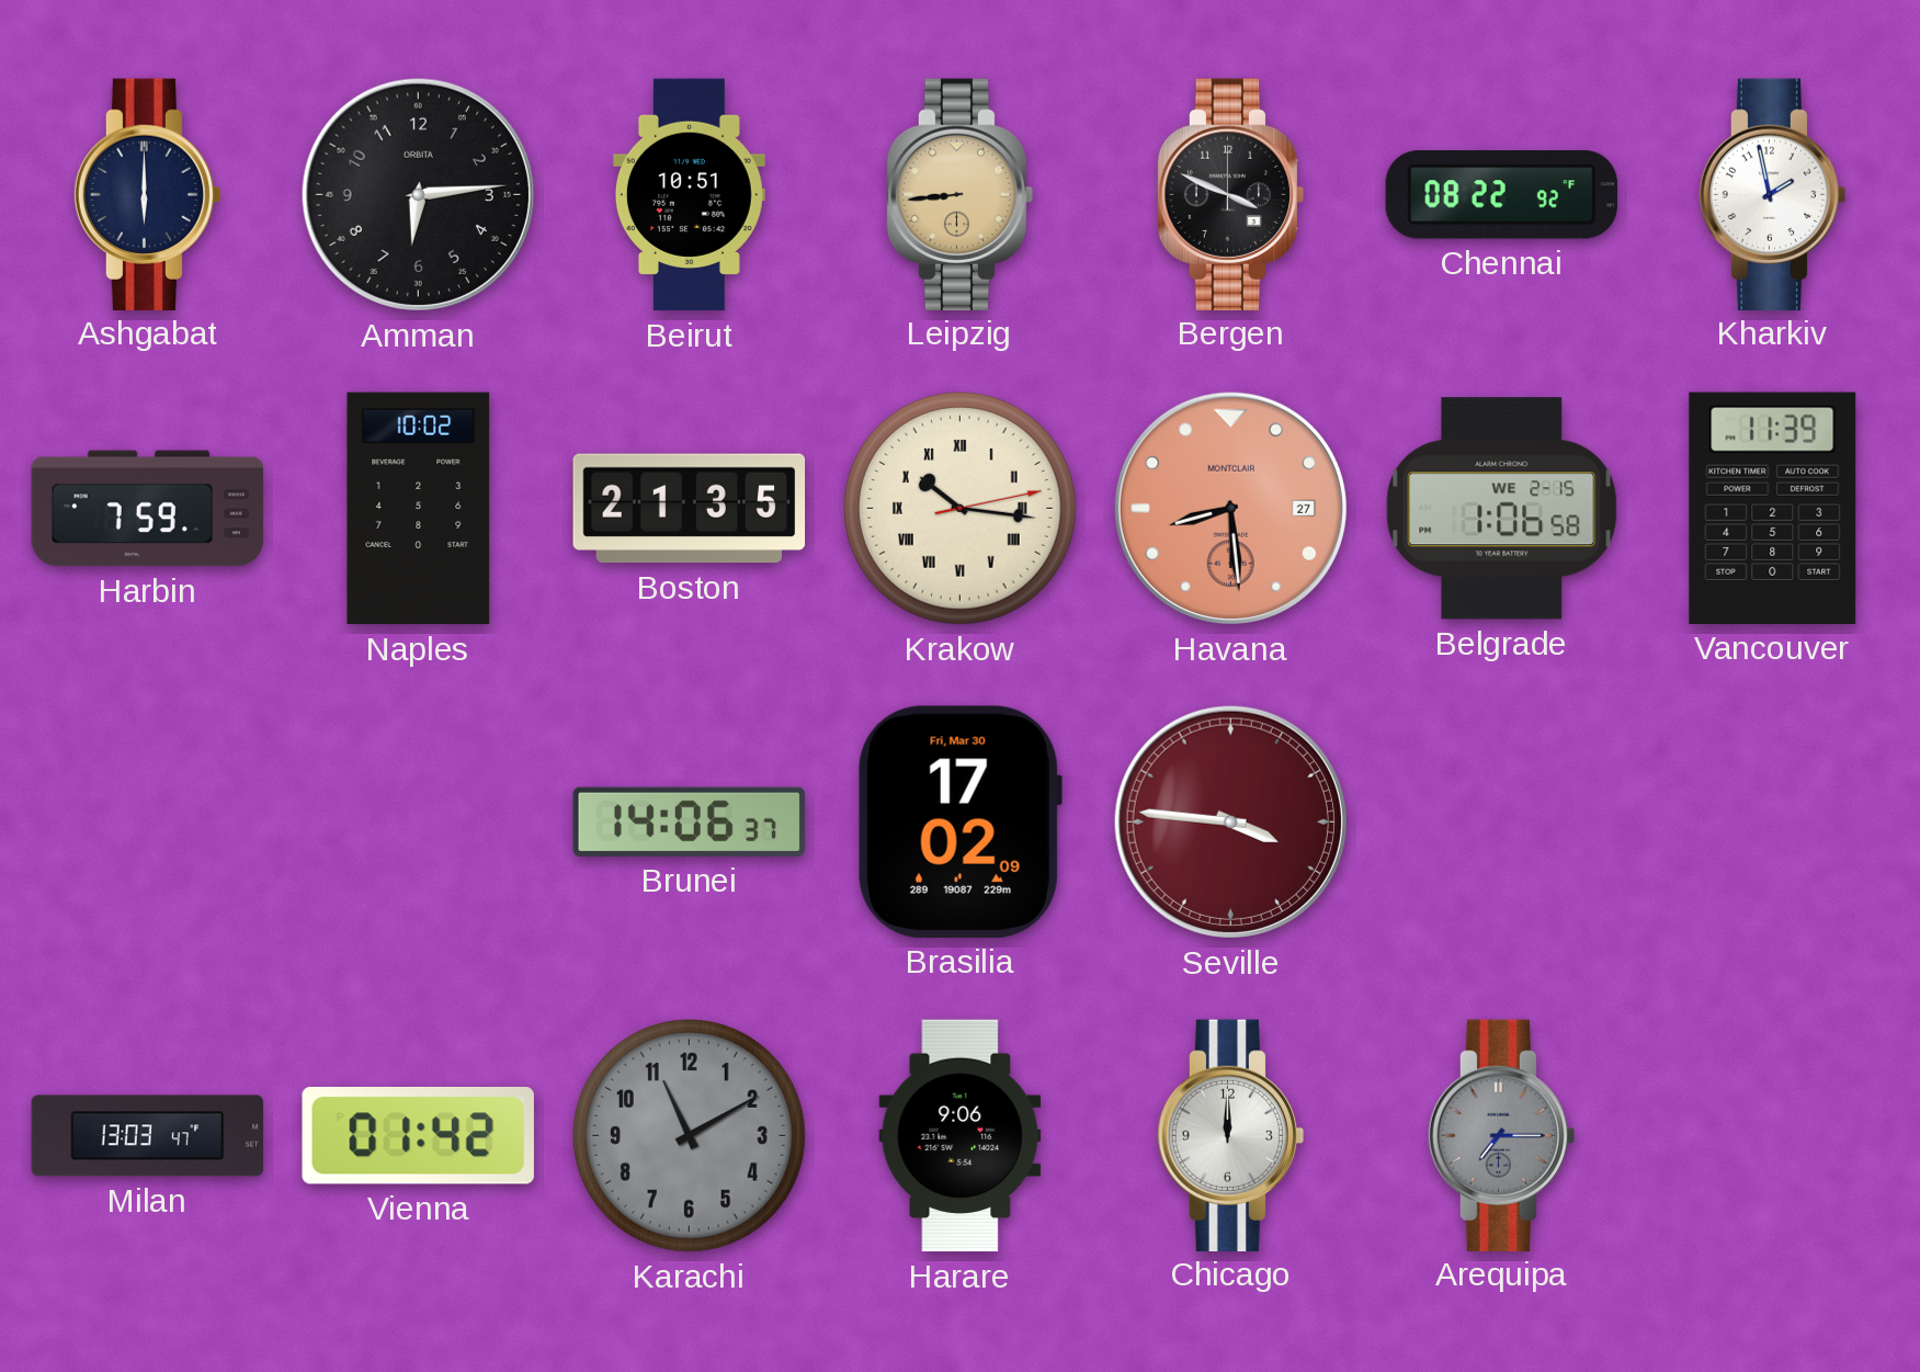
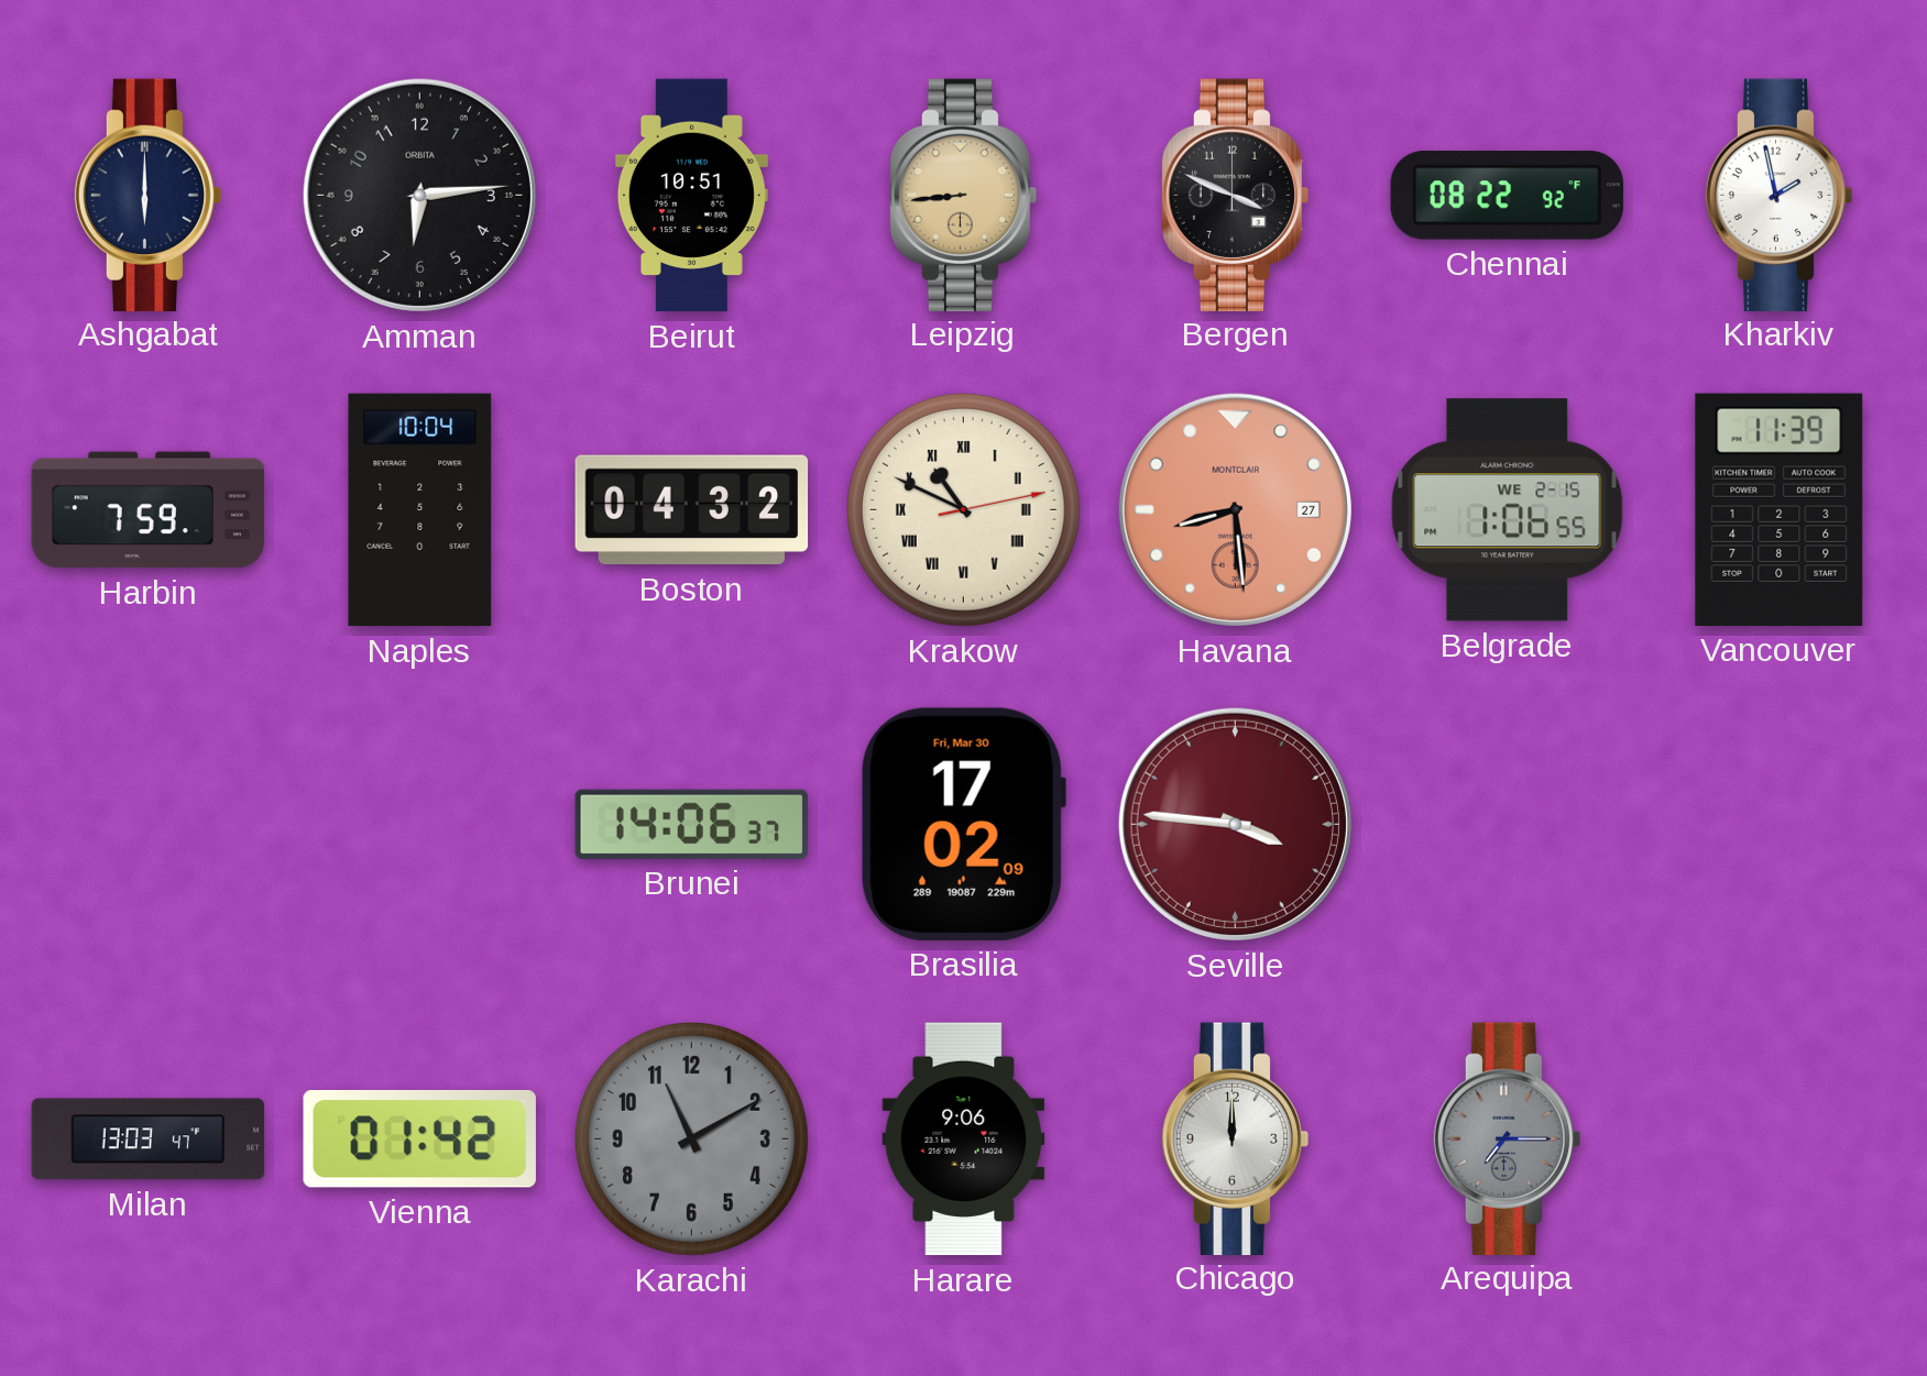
Naples: 10:02 -> 10:04 (420, 510)
Boston: 21:35 -> 04:32 (692, 510)
Krakow: 10:16 -> 10:49 (963, 509)
Belgrade: 1:06:58 -> 1:06:55 (1508, 510)
